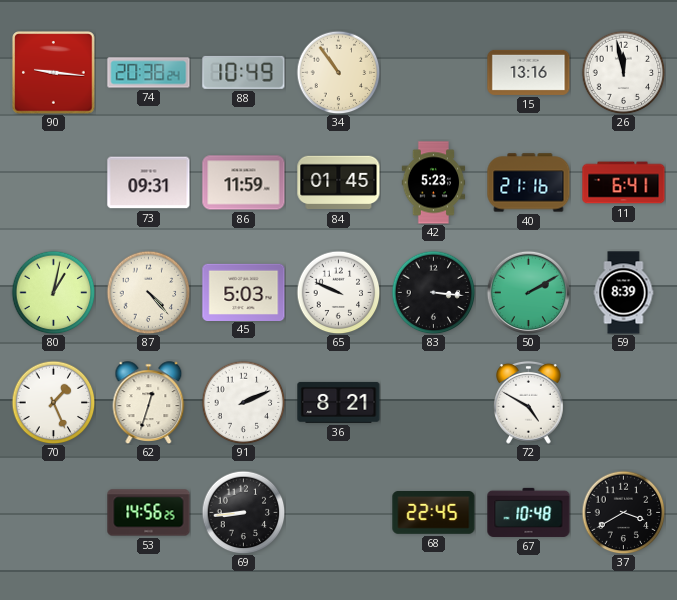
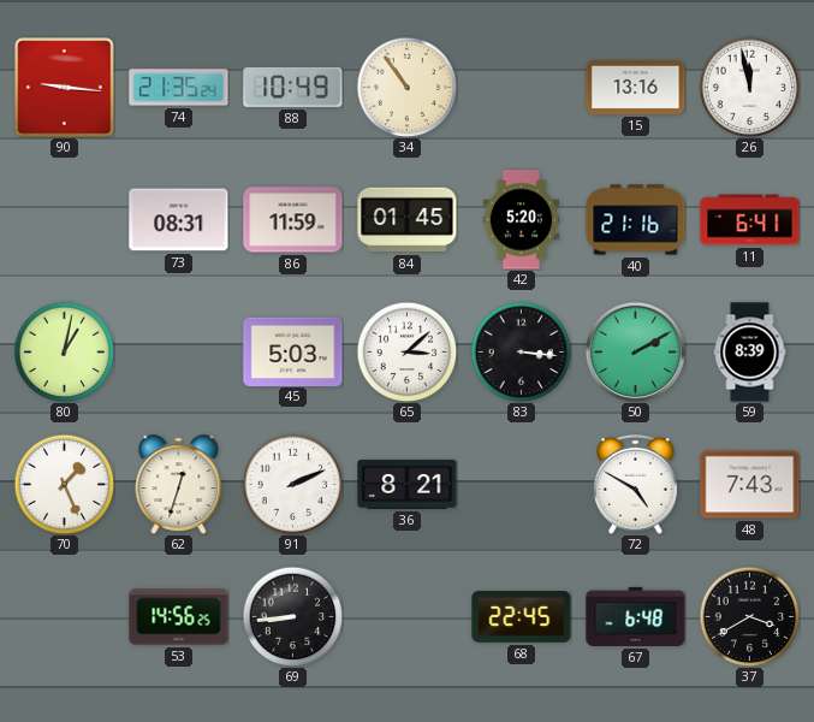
74: 20:38 -> 21:35 (179, 88)
73: 09:31 -> 08:31 (179, 220)
42: 5:23 -> 5:20 (522, 220)
87: 4:23 -> none (148, 292)
65: 9:49 -> 3:08 (406, 351)
48: none -> 7:43 (750, 485)
67: 10:48 -> 6:48 (636, 616)
